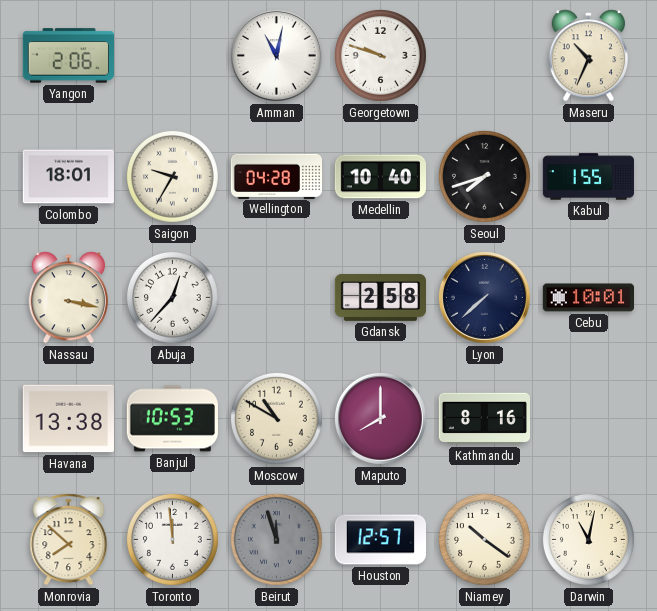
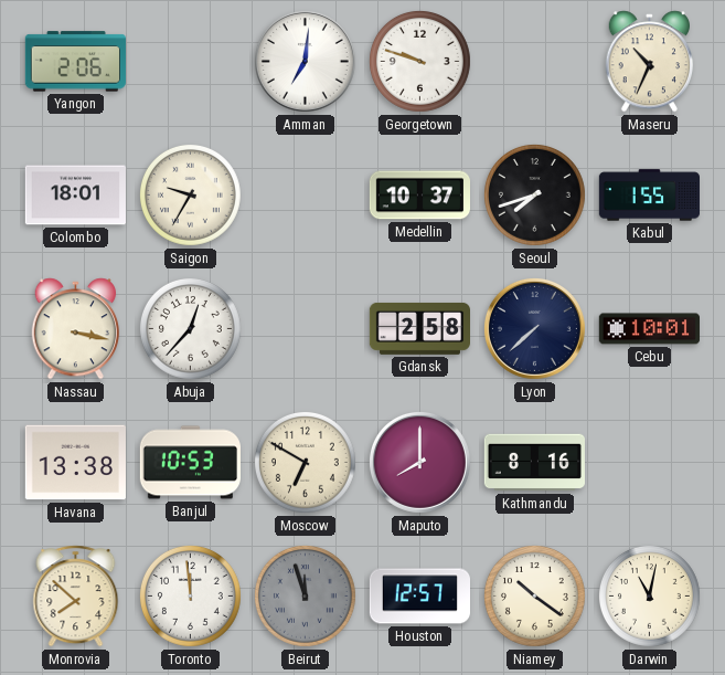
Amman: 11:02 -> 7:01 (305, 61)
Wellington: 04:28 -> none (276, 176)
Medellin: 10:40 -> 10:37 (419, 196)
Moscow: 10:50 -> 6:50 (306, 463)
